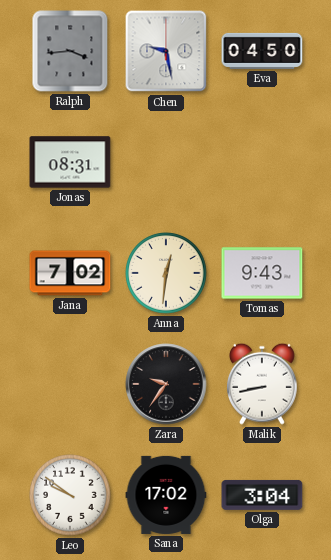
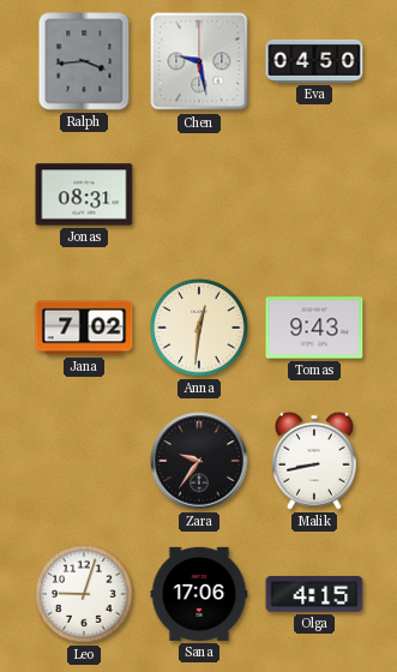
Leo: 9:51 -> 9:03 (84, 594)
Sana: 17:02 -> 17:06 (199, 594)
Olga: 3:04 -> 4:15 (314, 594)
